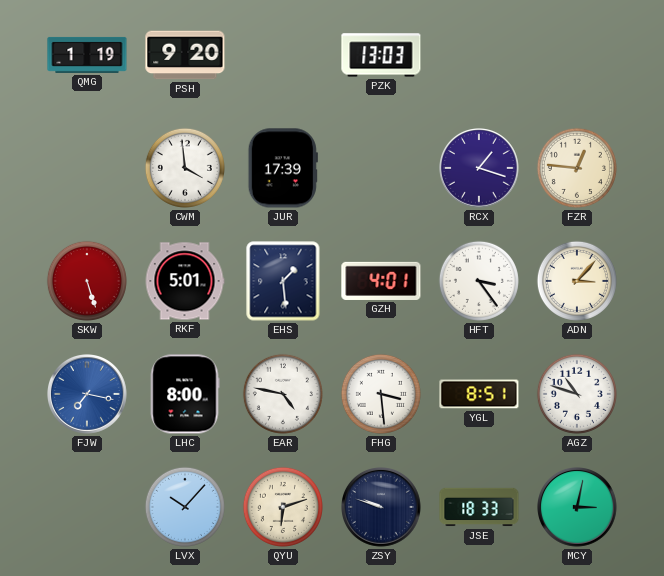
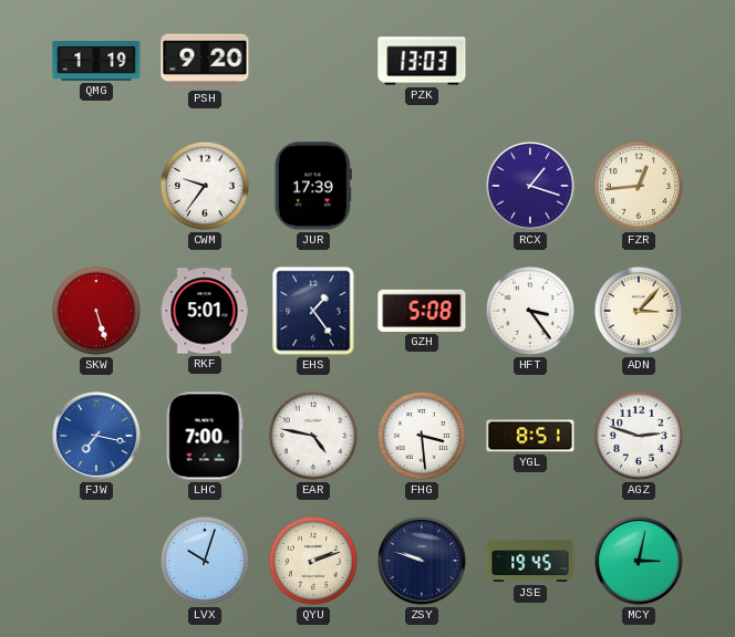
CWM: 3:59 -> 9:36 (205, 186)
FZR: 12:46 -> 12:44 (639, 186)
EHS: 1:29 -> 1:24 (313, 311)
GZH: 4:01 -> 5:08 (422, 311)
LHC: 8:00 -> 7:00 (205, 436)
AGZ: 10:48 -> 2:48 (639, 436)
LVX: 10:07 -> 10:03 (205, 561)
QYU: 6:12 -> 2:12 (313, 561)
JSE: 18:33 -> 19:45 (530, 561)
